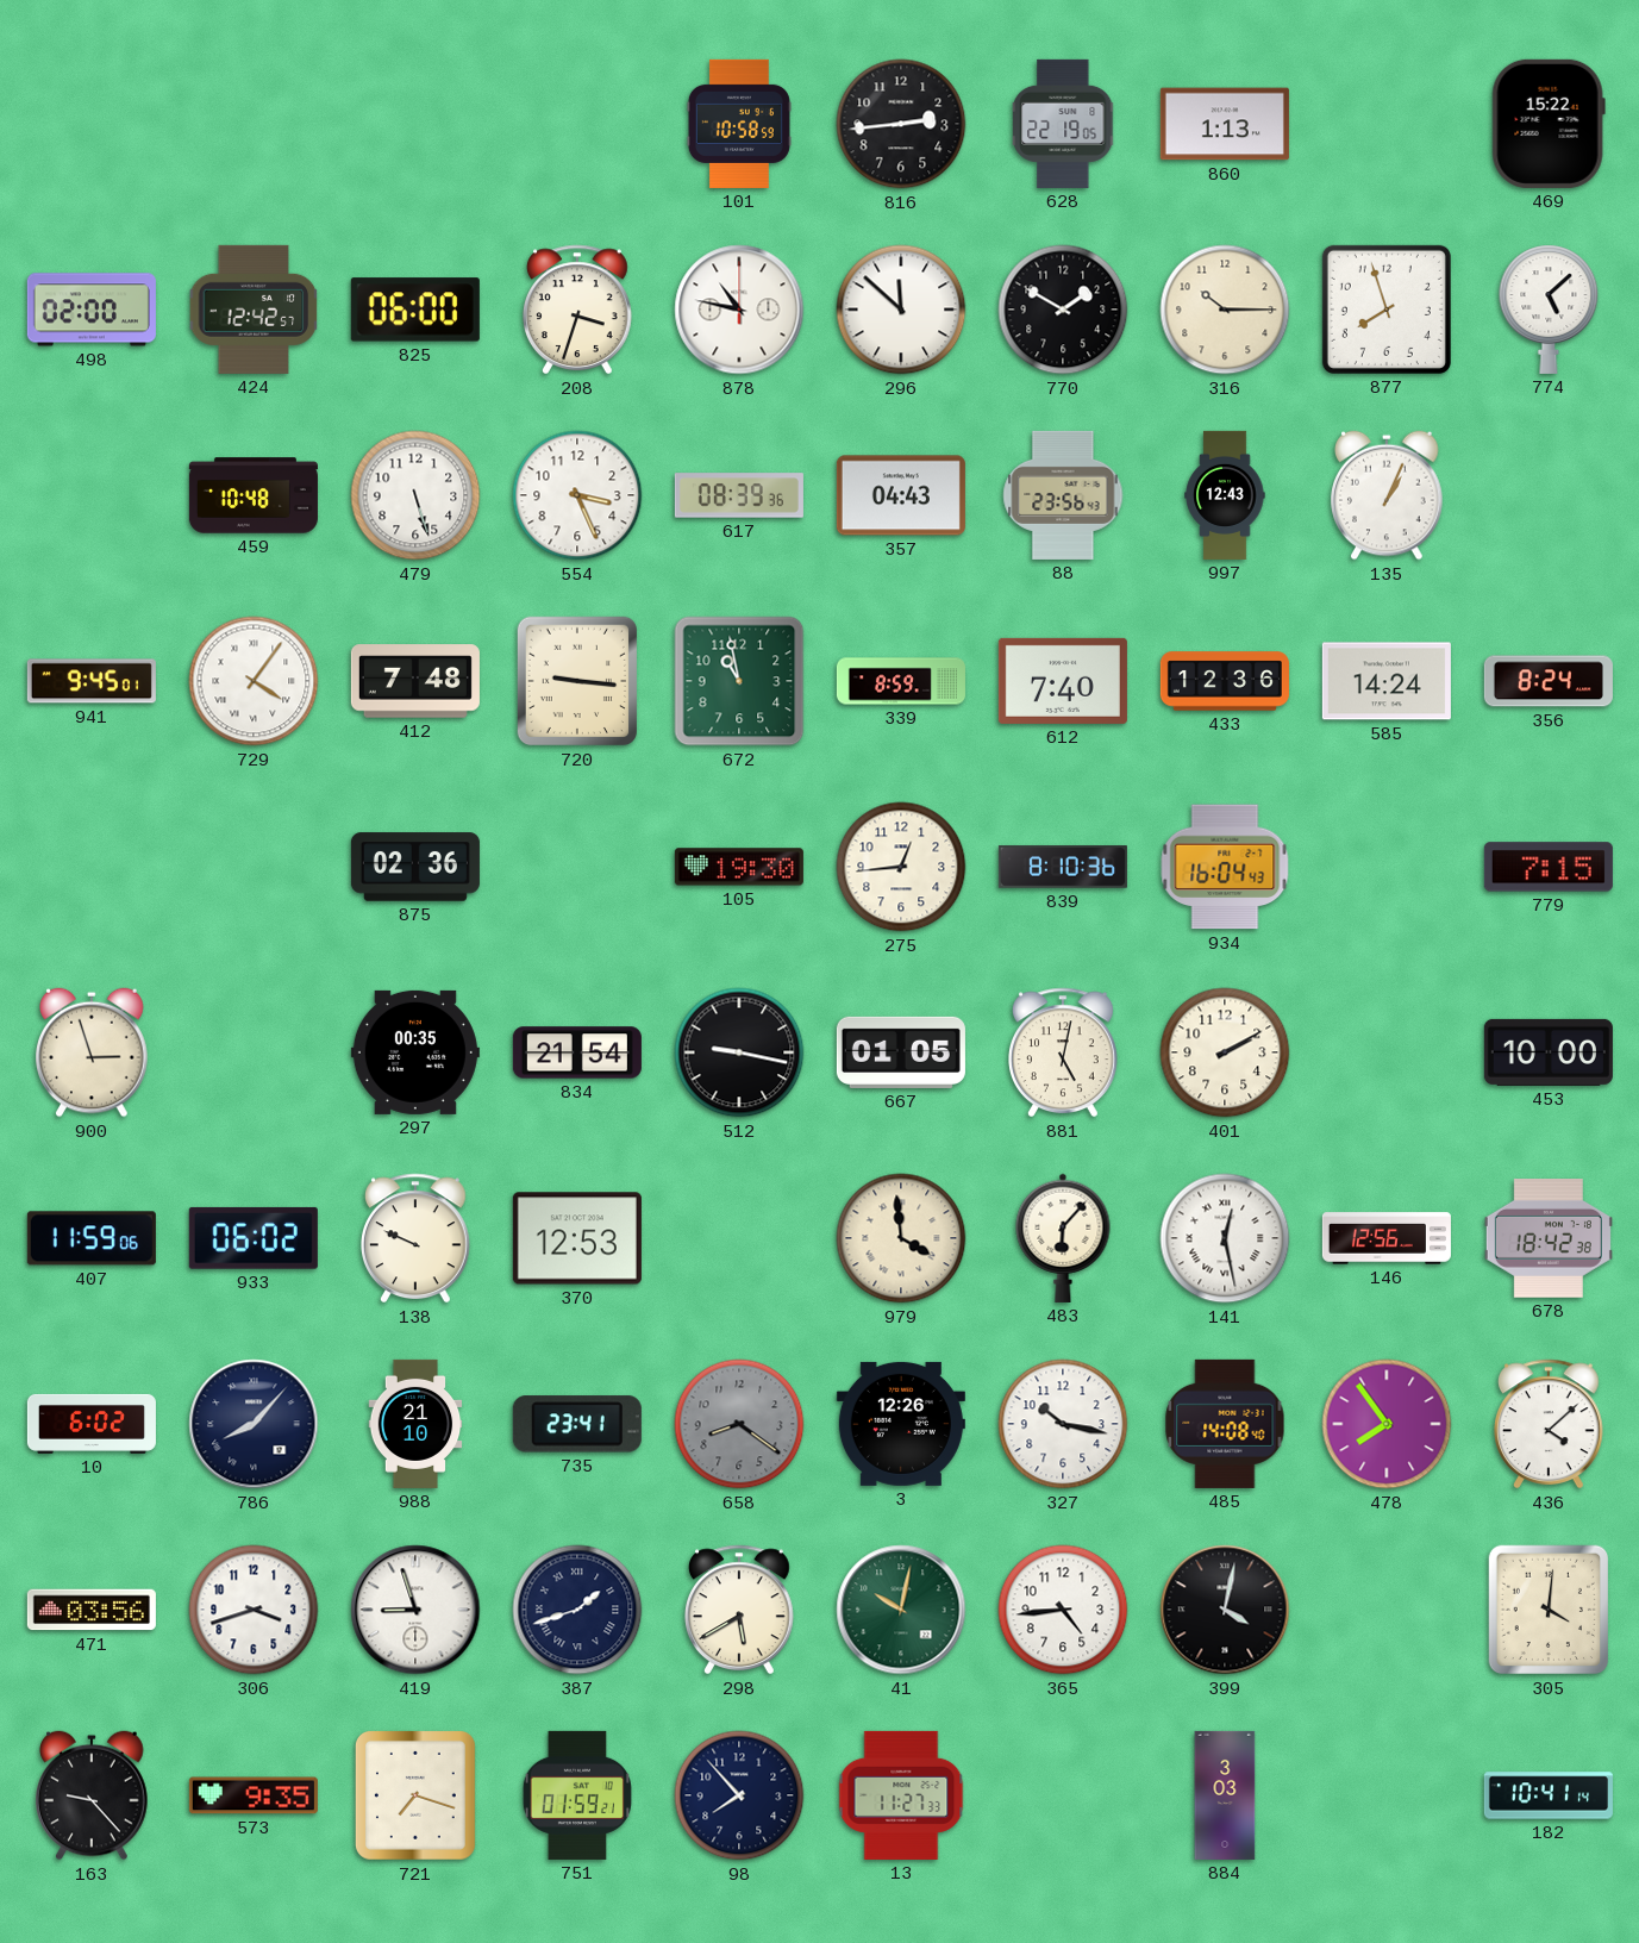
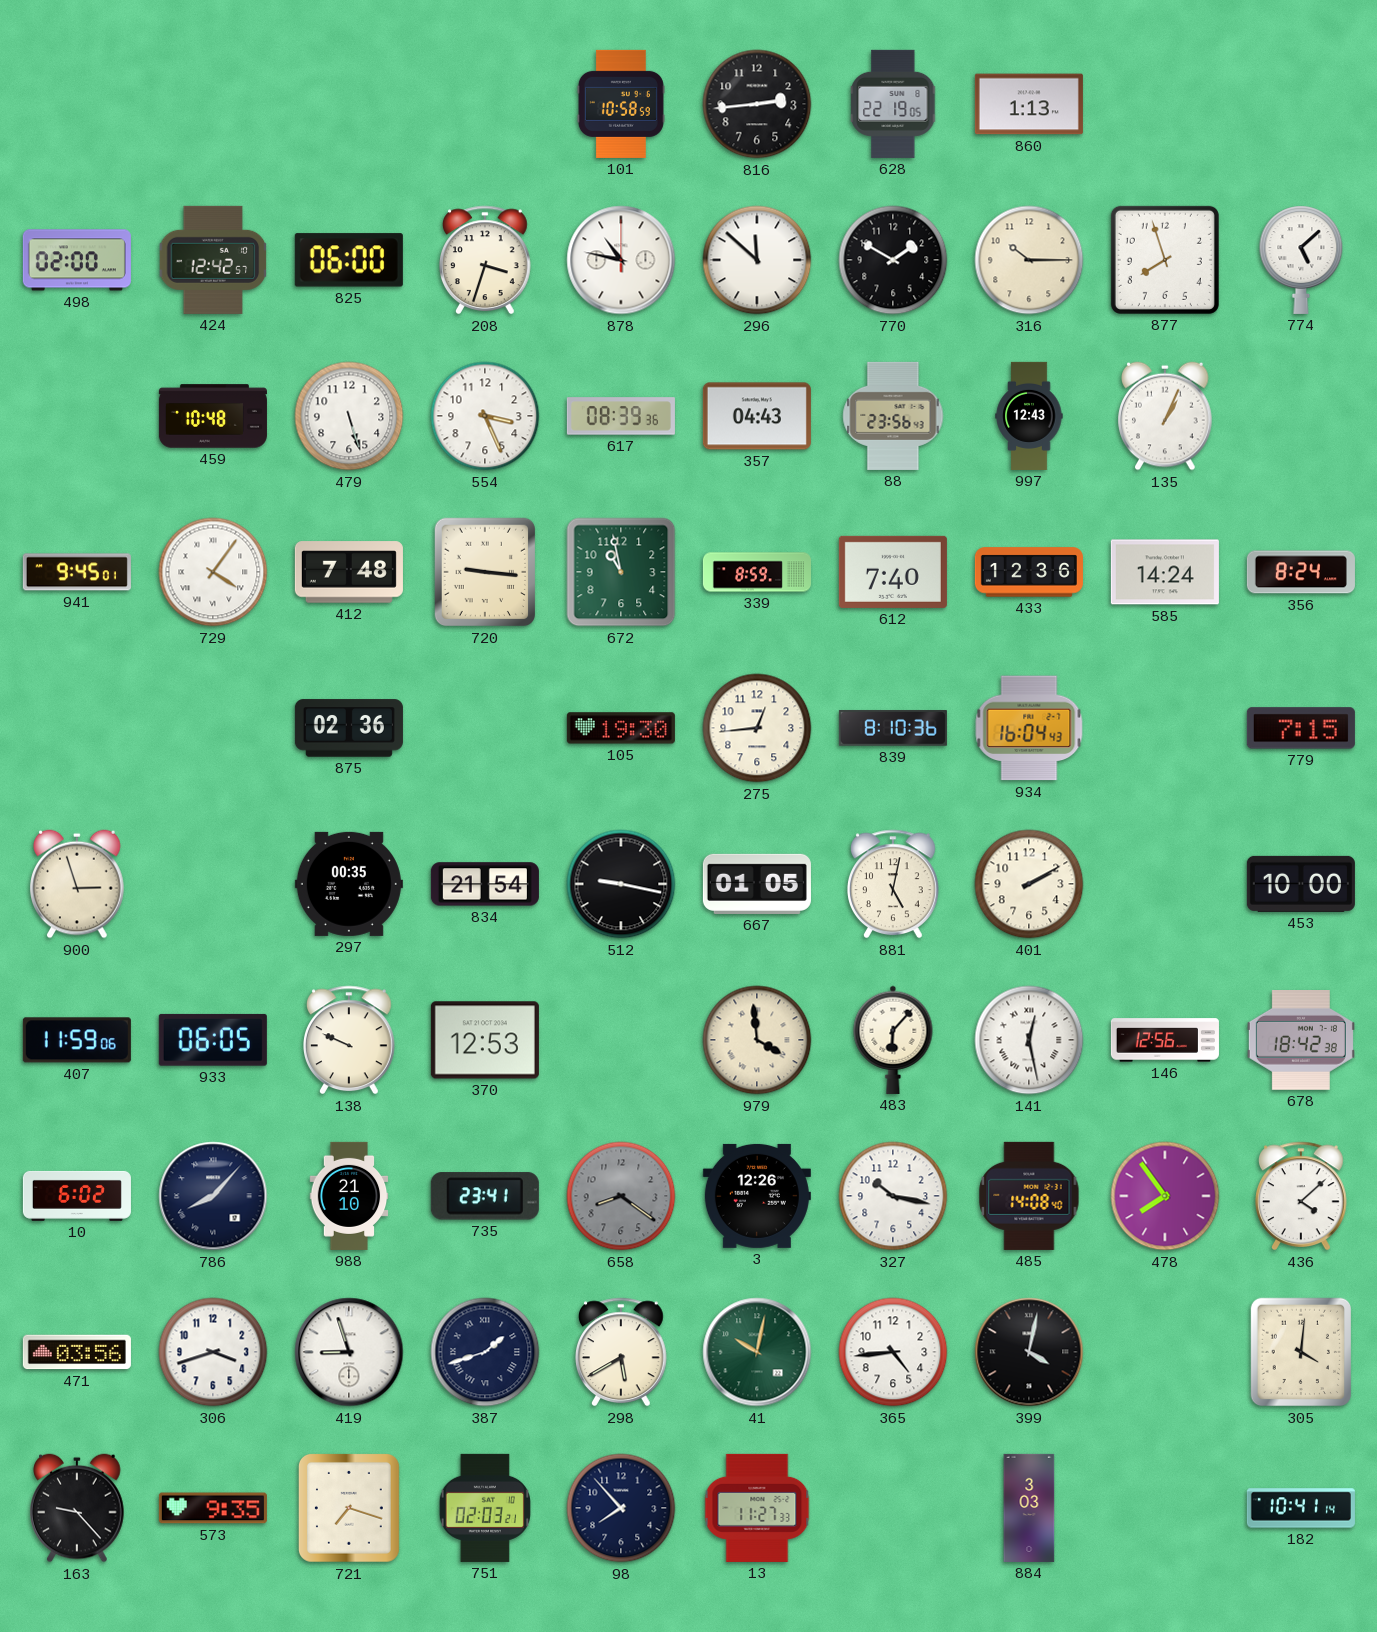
469: 15:22 -> none (1549, 124)
933: 06:02 -> 06:05 (213, 1040)
751: 01:59 -> 02:03 (485, 1508)
